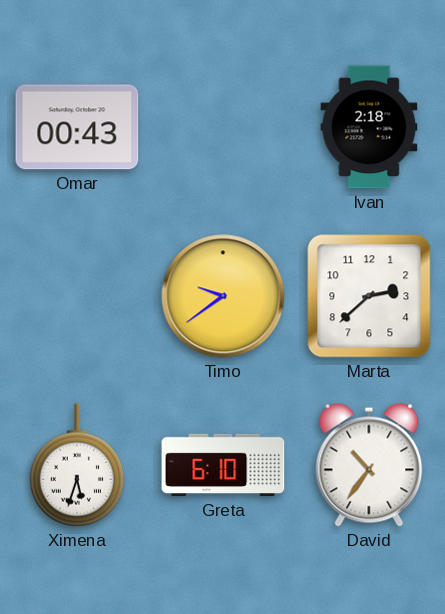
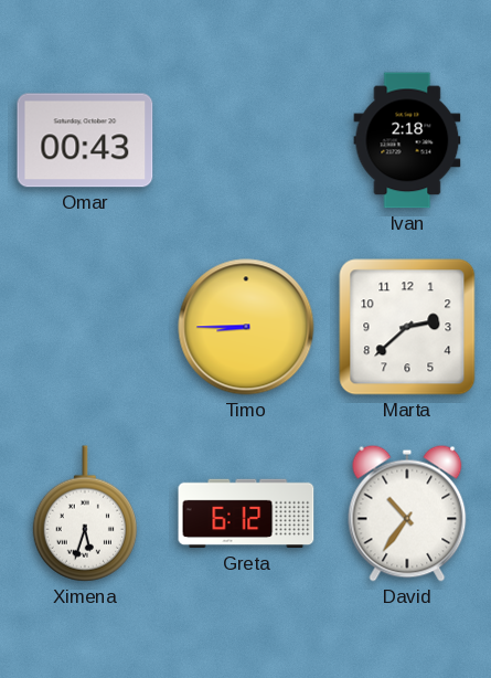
Timo: 9:39 -> 8:45 (246, 327)
Greta: 6:10 -> 6:12 (246, 513)
